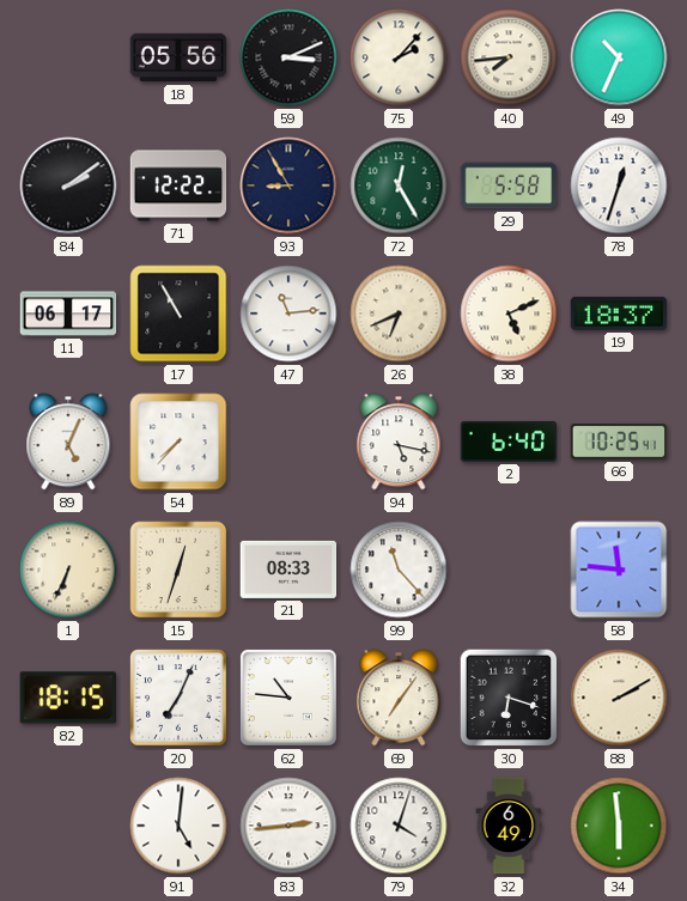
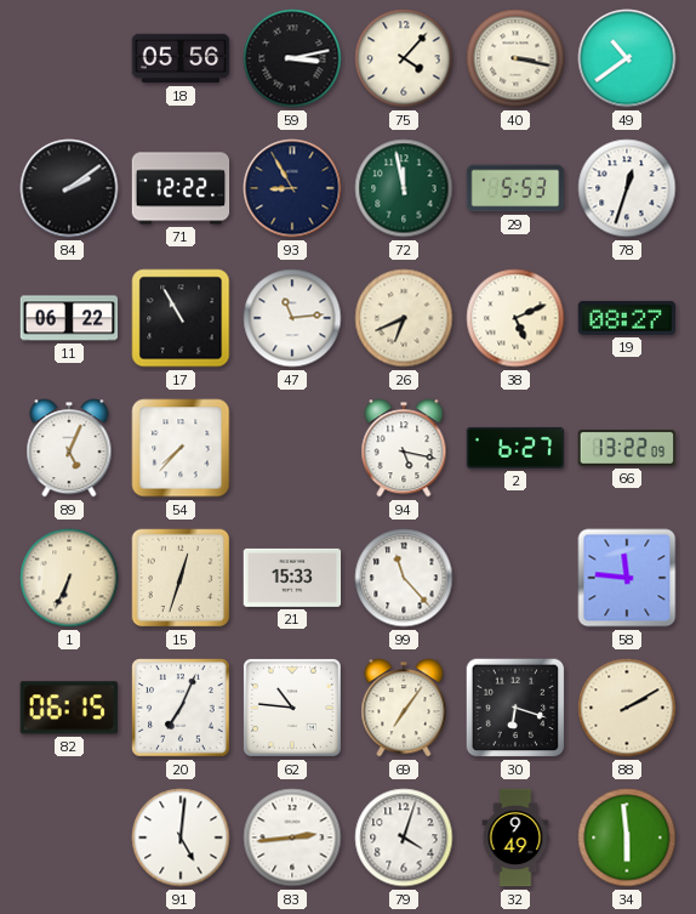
59: 3:11 -> 3:13 (292, 58)
75: 2:07 -> 4:07 (404, 58)
40: 7:44 -> 3:17 (515, 58)
49: 10:34 -> 10:39 (627, 58)
72: 12:25 -> 11:58 (404, 188)
29: 5:58 -> 5:53 (515, 188)
11: 06:17 -> 06:22 (69, 318)
19: 18:37 -> 08:27 (627, 318)
2: 6:40 -> 6:27 (515, 448)
66: 10:25 -> 13:22 (627, 448)
21: 08:33 -> 15:33 (292, 578)
82: 18:15 -> 06:15 (69, 708)
32: 6:49 -> 9:49 (515, 838)
